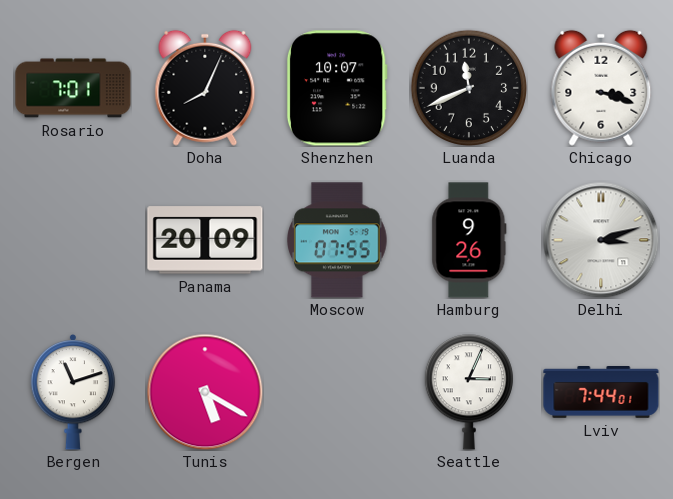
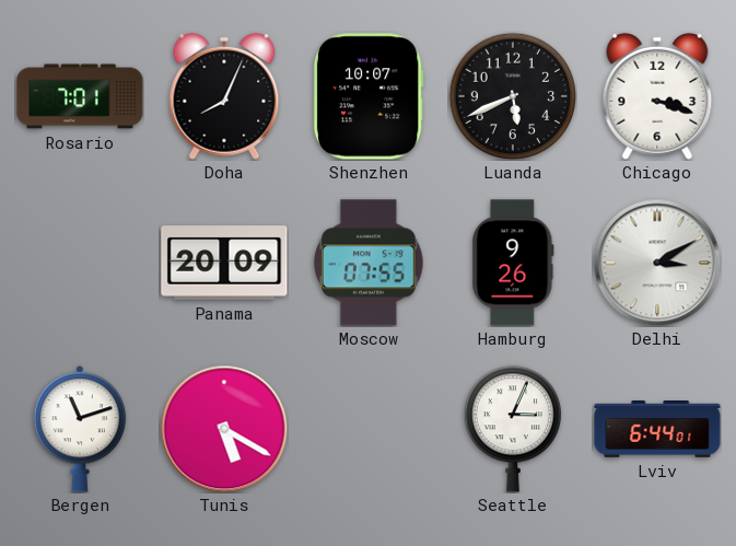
Luanda: 11:41 -> 5:41 (512, 95)
Delhi: 3:12 -> 3:10 (657, 263)
Lviv: 7:44 -> 6:44 (657, 430)
